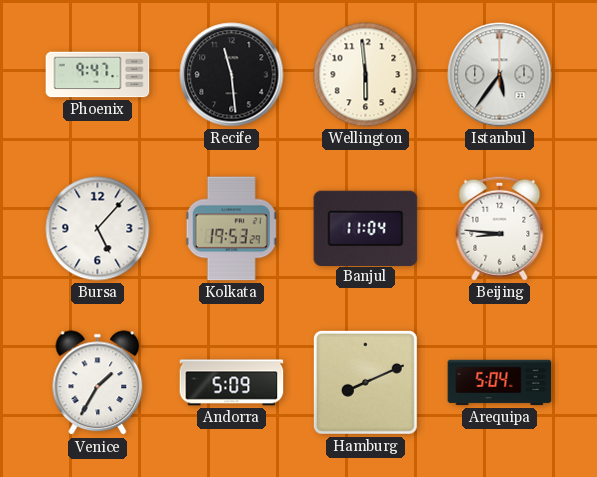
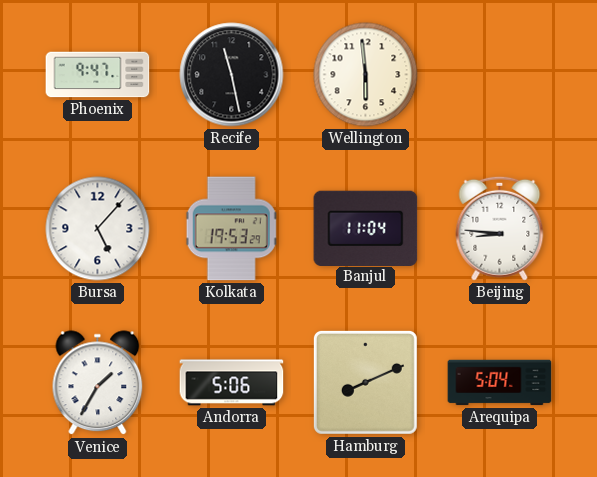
Recife: 11:29 -> 11:28 (232, 75)
Istanbul: 5:36 -> none (500, 75)
Andorra: 5:09 -> 5:06 (232, 383)
